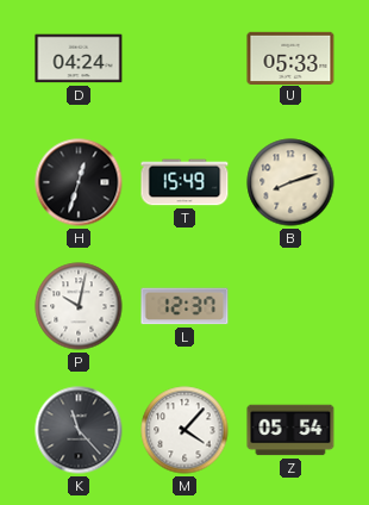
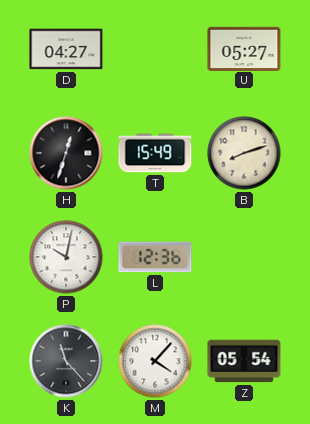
D: 04:24 -> 04:27 (66, 49)
U: 05:33 -> 05:27 (244, 48)
L: 12:37 -> 12:36 (155, 257)
